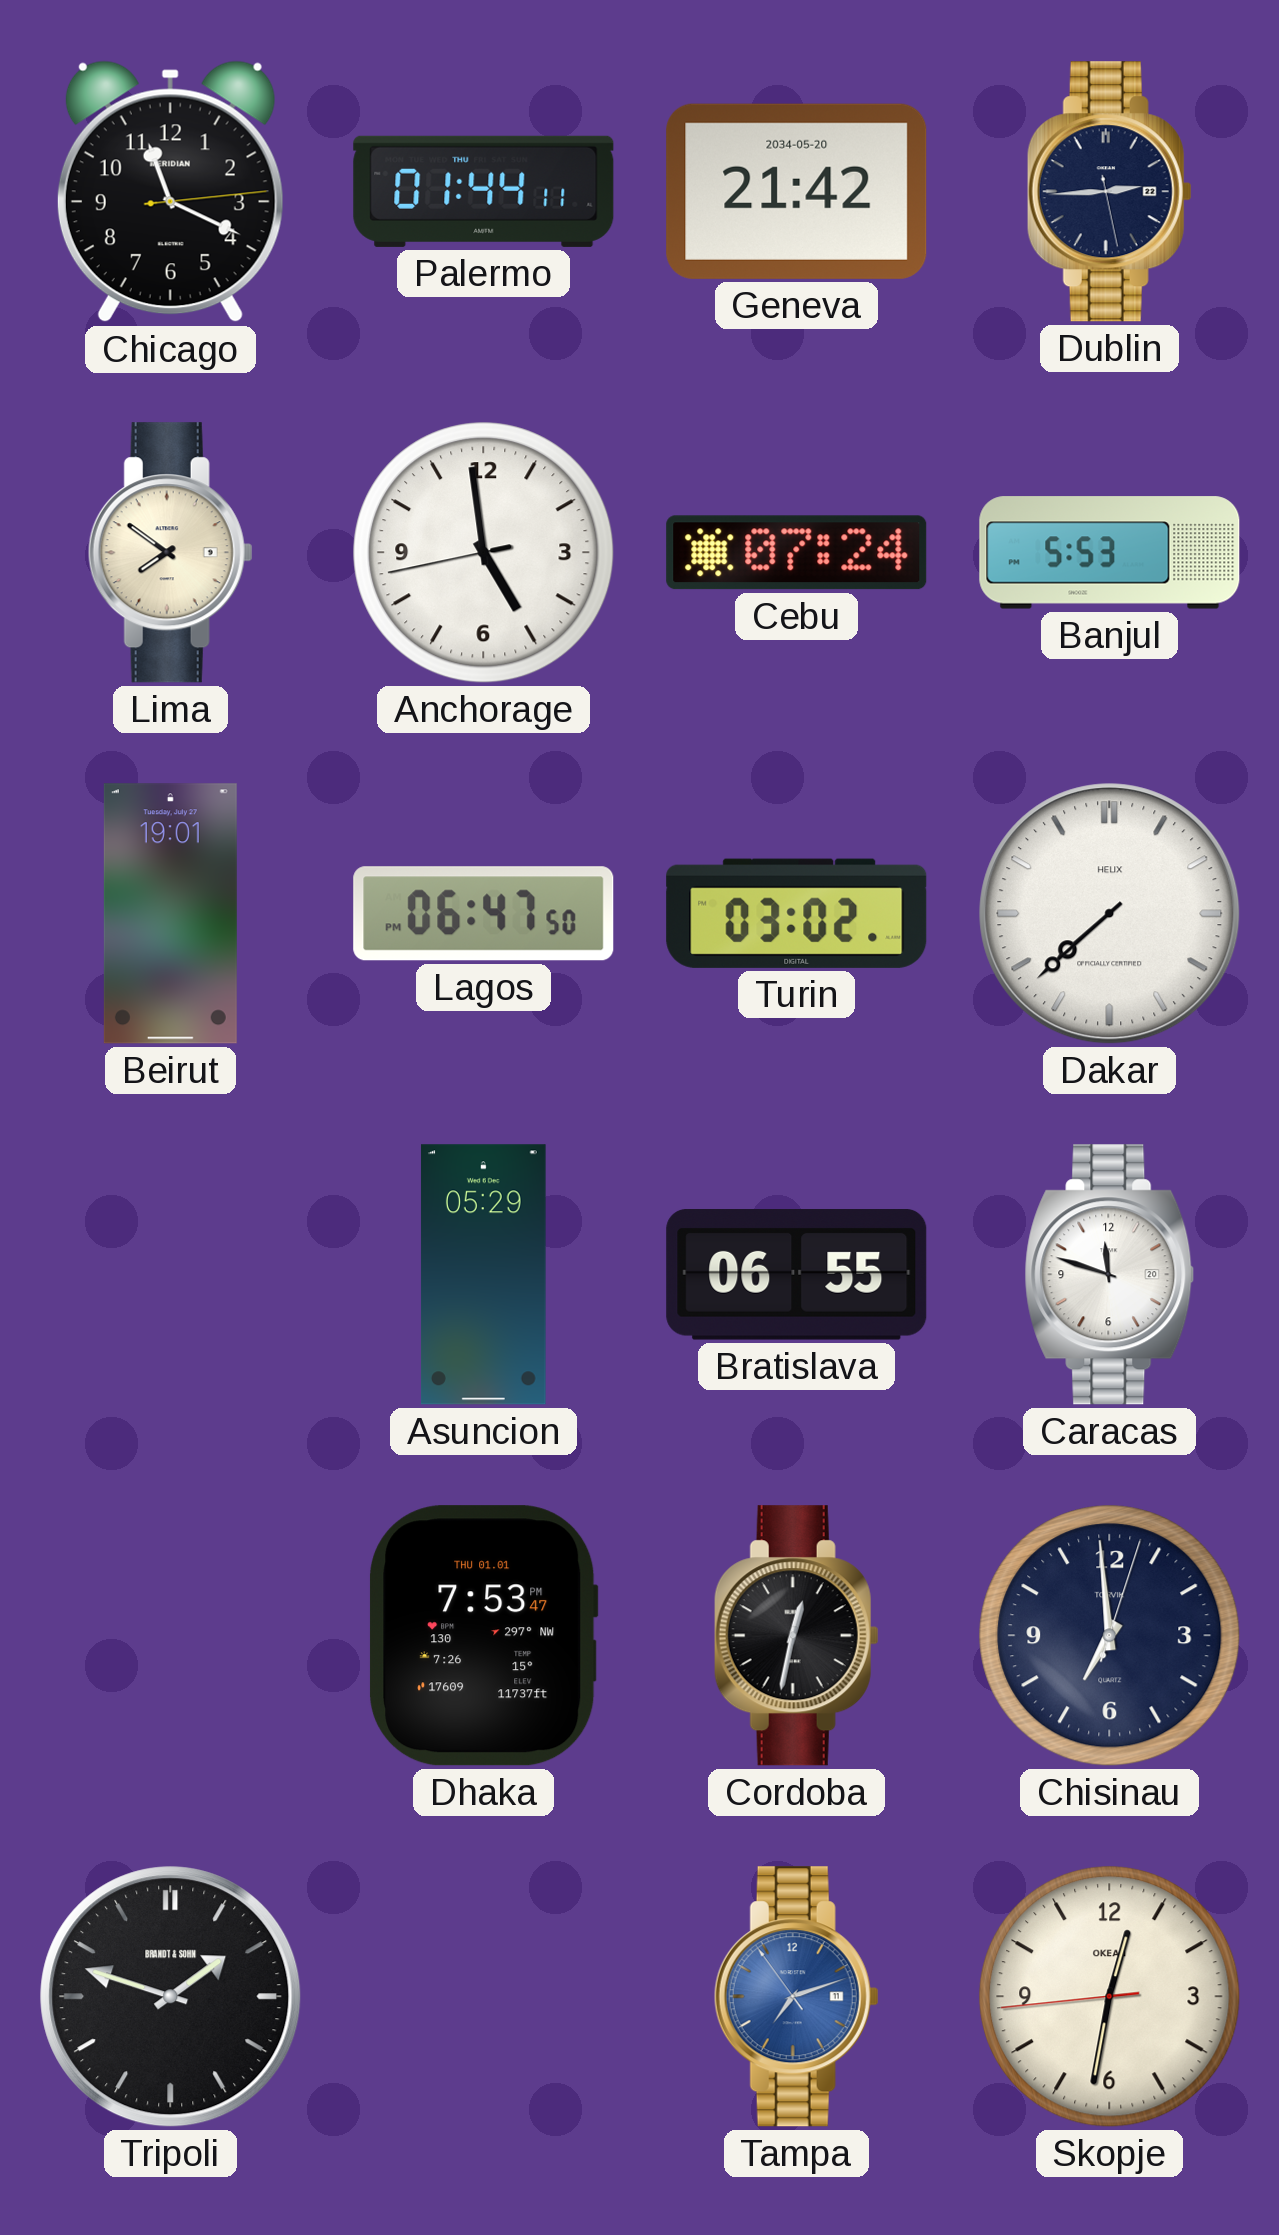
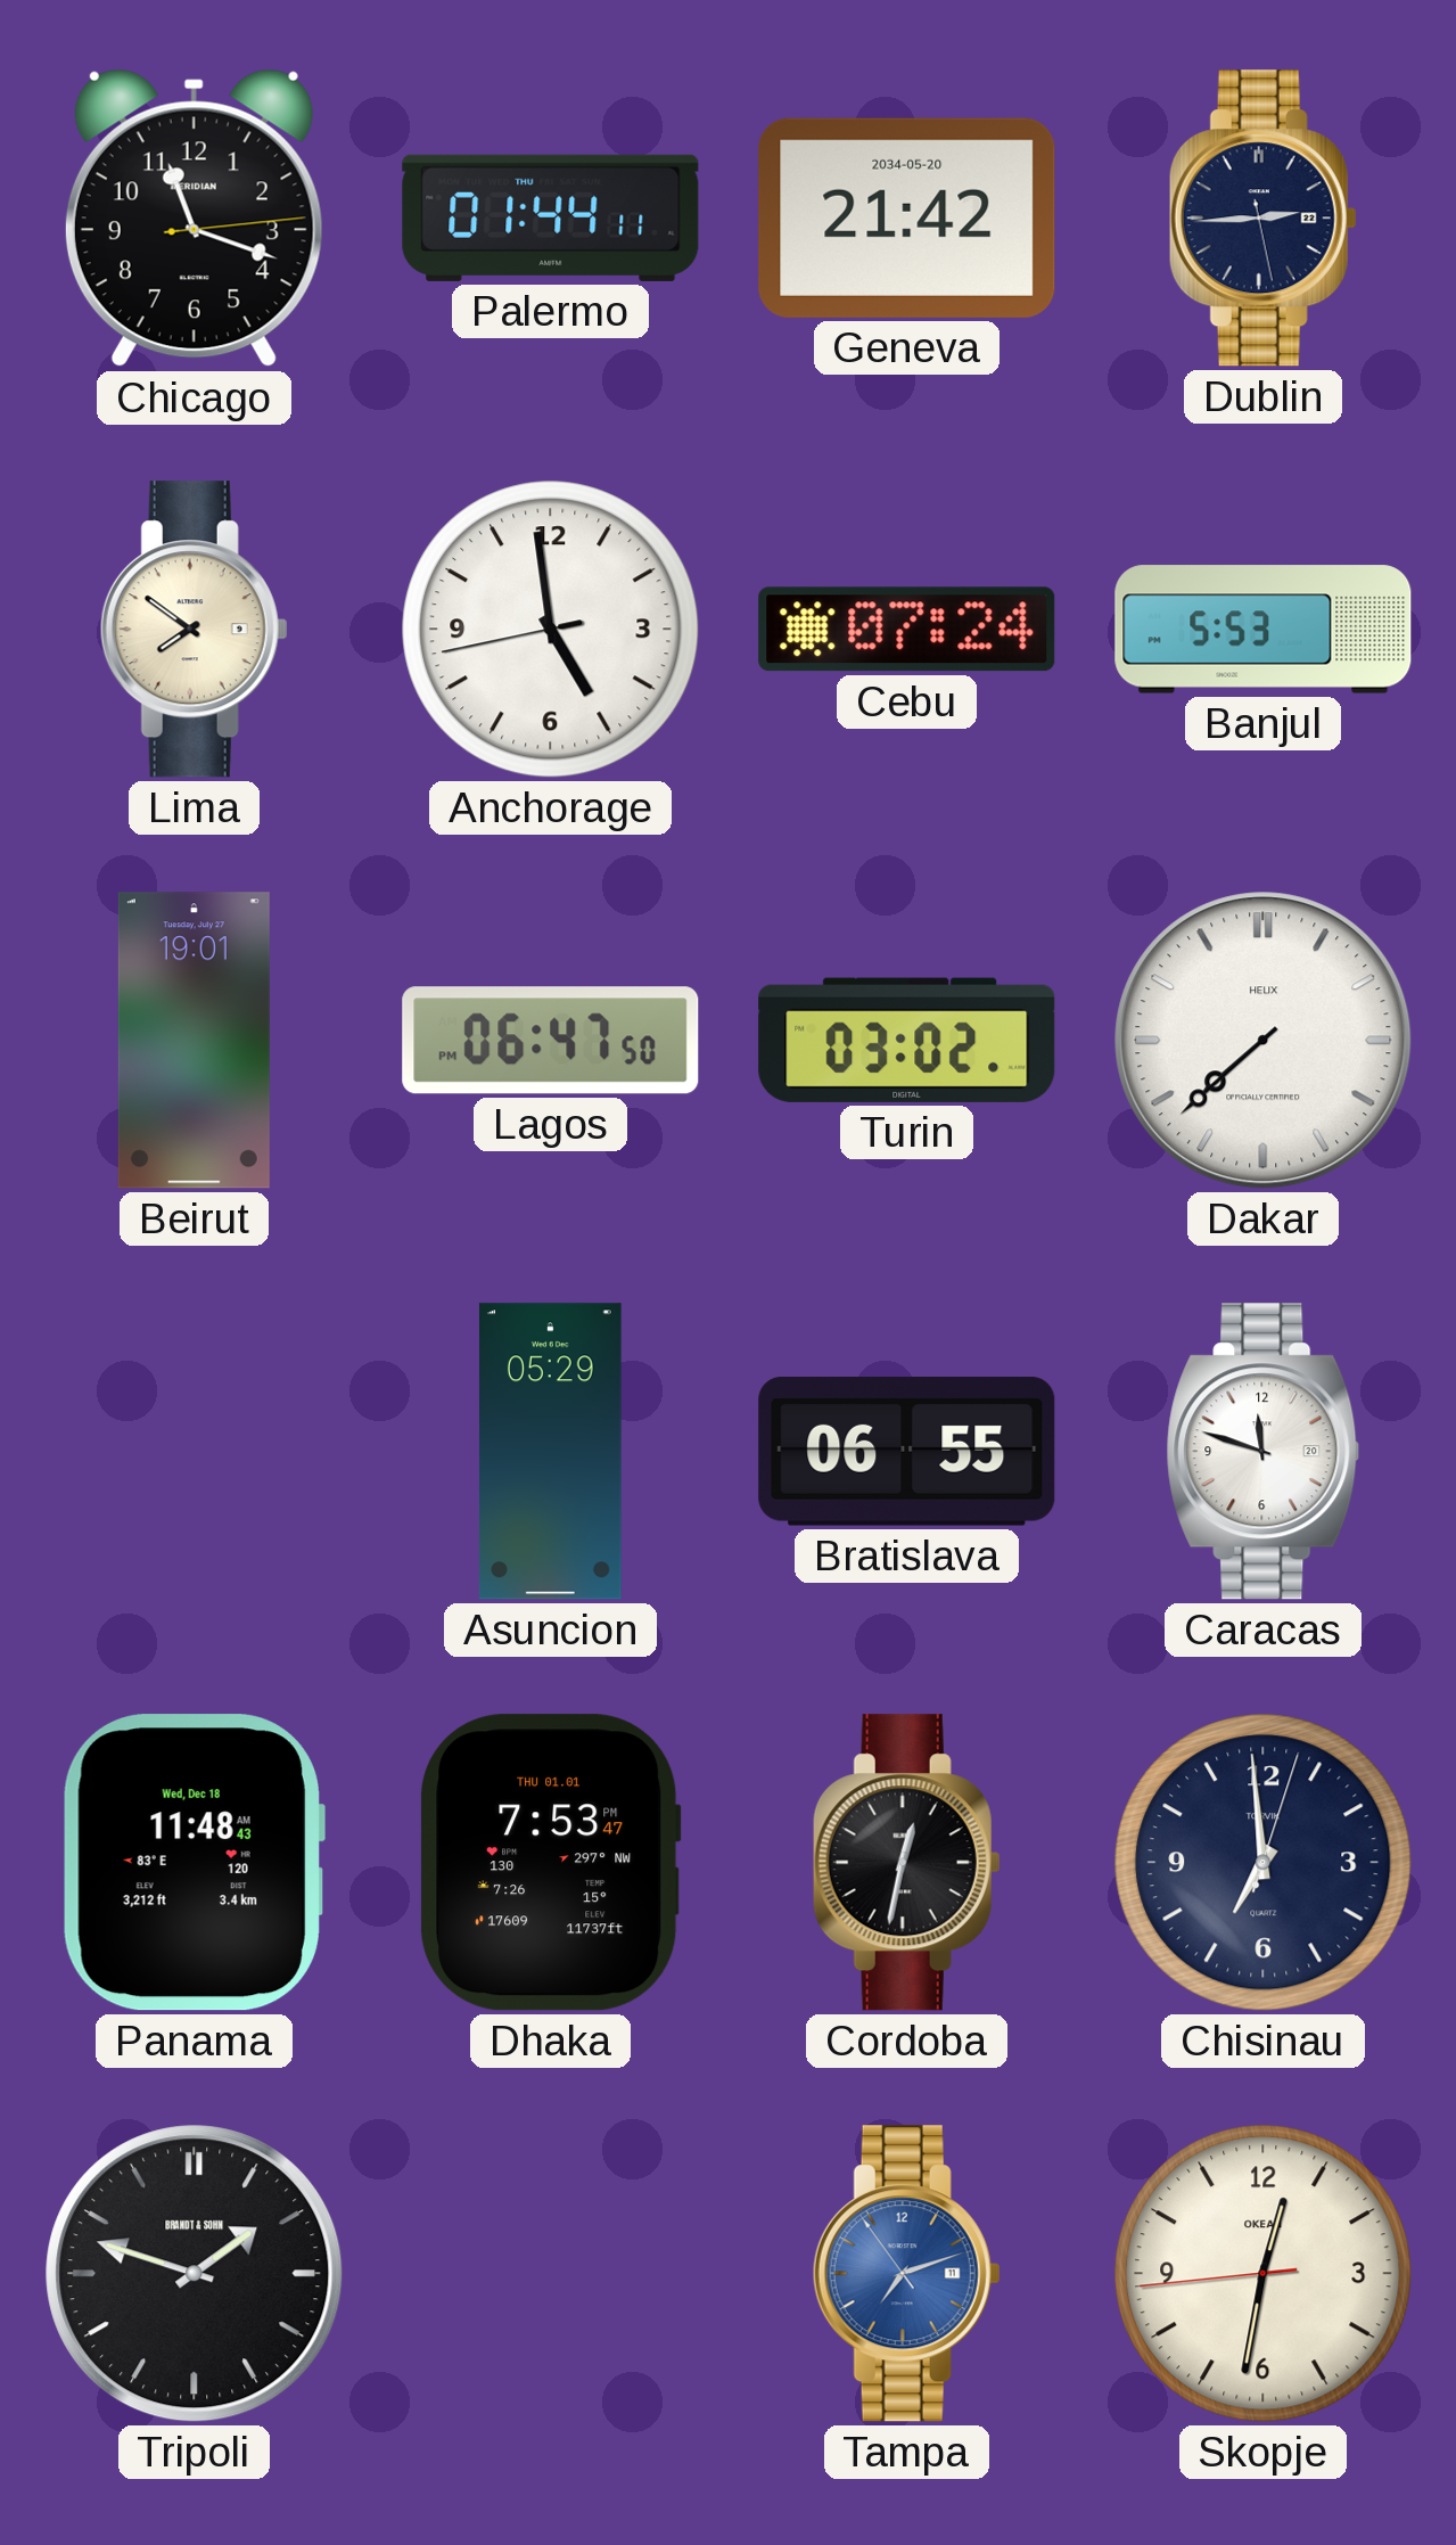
Chicago: 11:19 -> 11:18 (194, 219)
Panama: none -> 11:48 (194, 1863)
